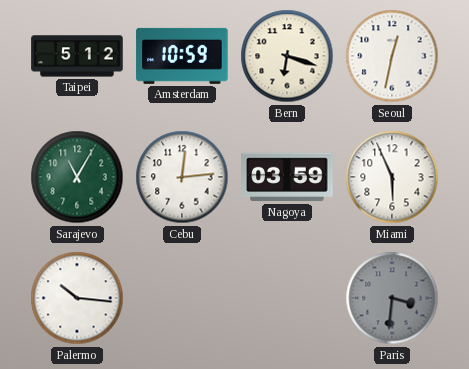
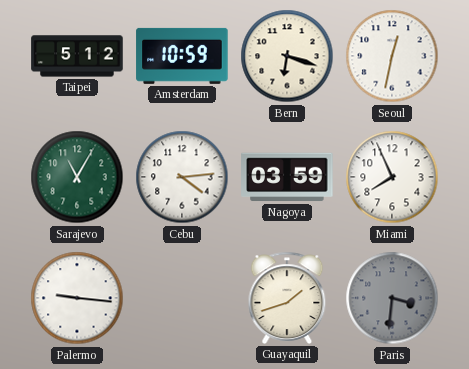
Cebu: 12:14 -> 4:14 (182, 177)
Miami: 5:56 -> 7:56 (392, 177)
Palermo: 10:16 -> 9:16 (77, 298)
Guayaquil: none -> 1:42 (287, 298)
